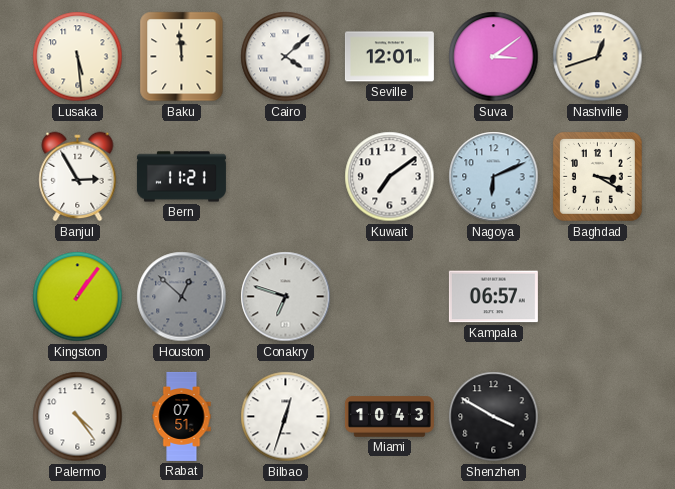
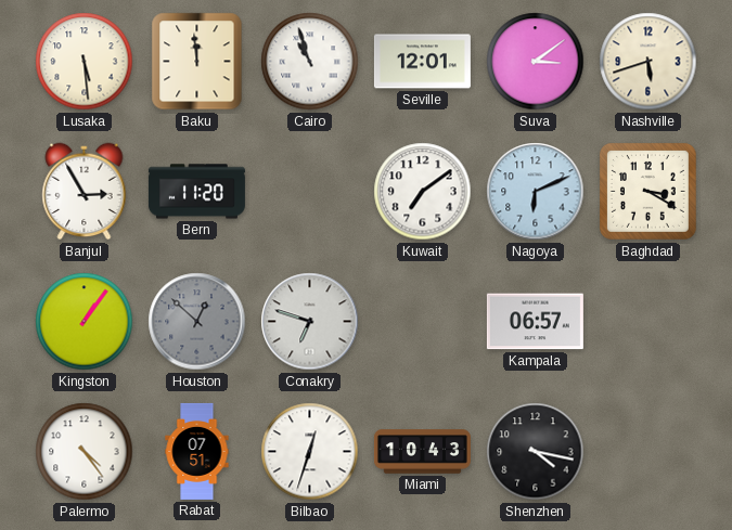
Cairo: 4:08 -> 10:57 (310, 62)
Nashville: 12:42 -> 5:42 (648, 62)
Bern: 11:21 -> 11:20 (196, 192)
Shenzhen: 3:50 -> 4:17 (536, 452)
